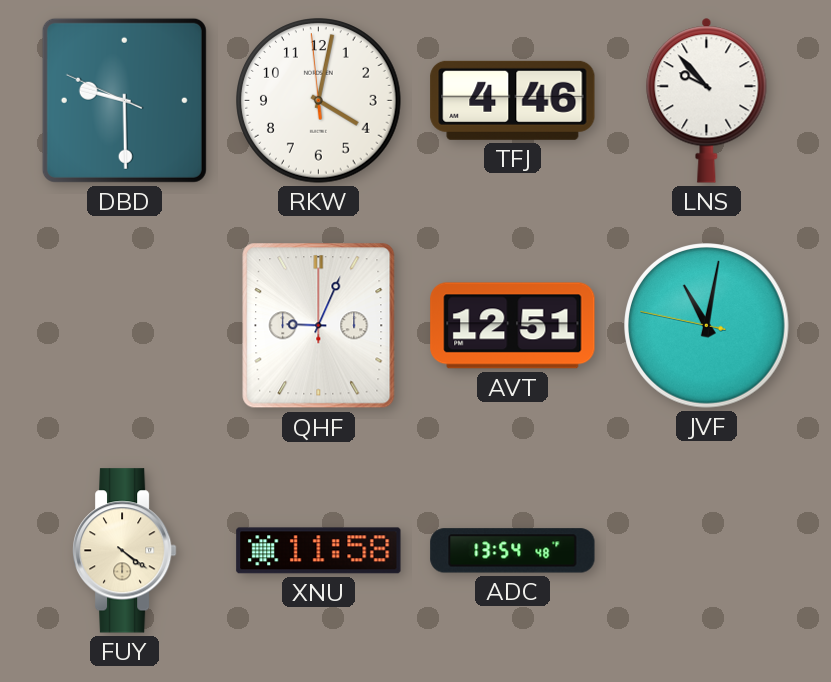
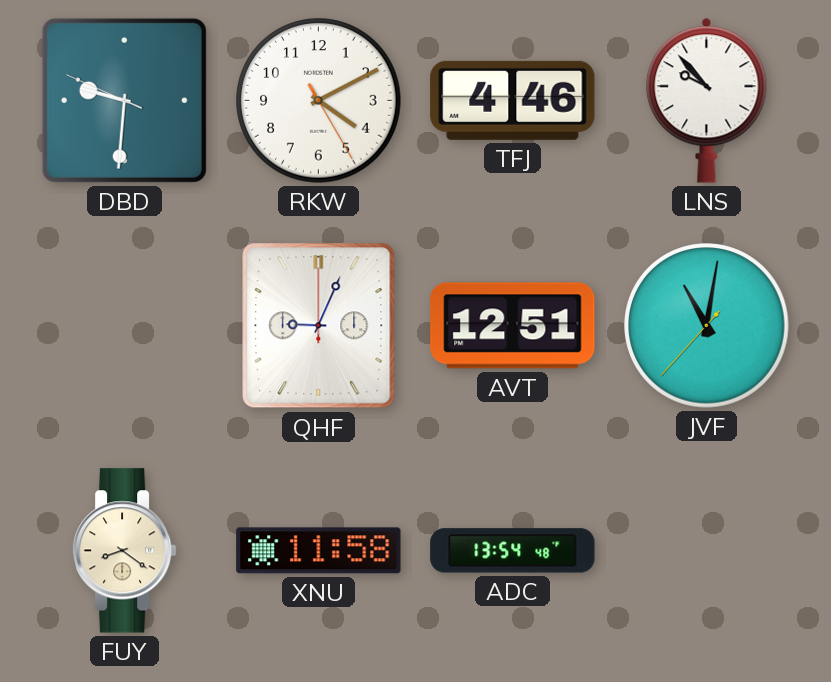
DBD: 9:29 -> 9:30 (124, 100)
RKW: 4:01 -> 4:10 (319, 101)
JVF: 11:01:47 -> 11:01:37 (707, 326)
FUY: 4:21 -> 8:21 (124, 551)
